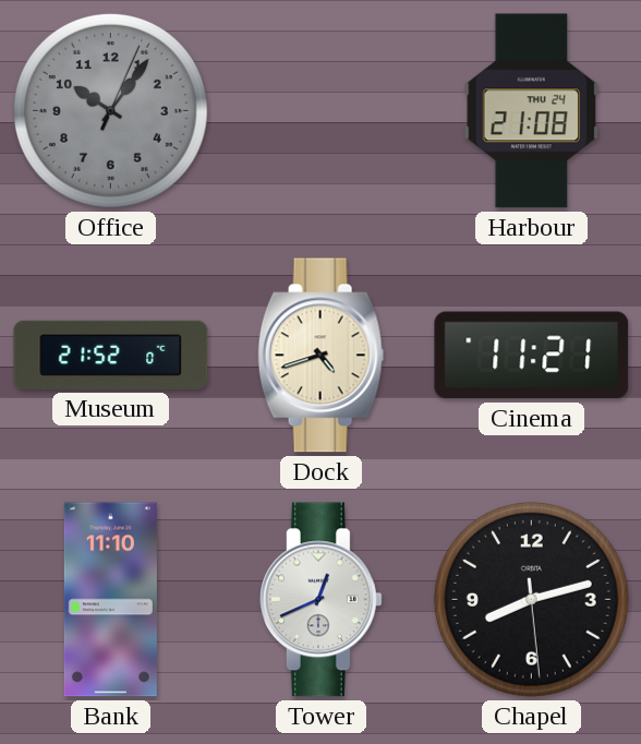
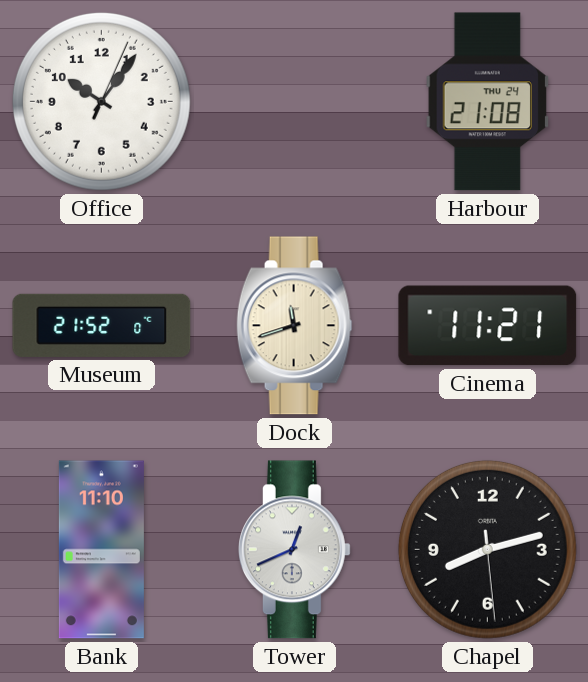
Office dial: grey -> white (101, 101)
Dock: 4:42 -> 11:42 (294, 326)
